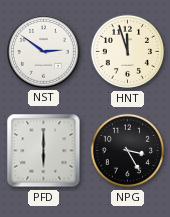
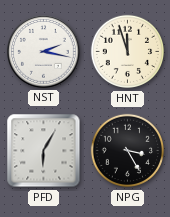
NST: 2:51 -> 2:17 (44, 52)
PFD: 6:00 -> 6:05 (44, 151)
